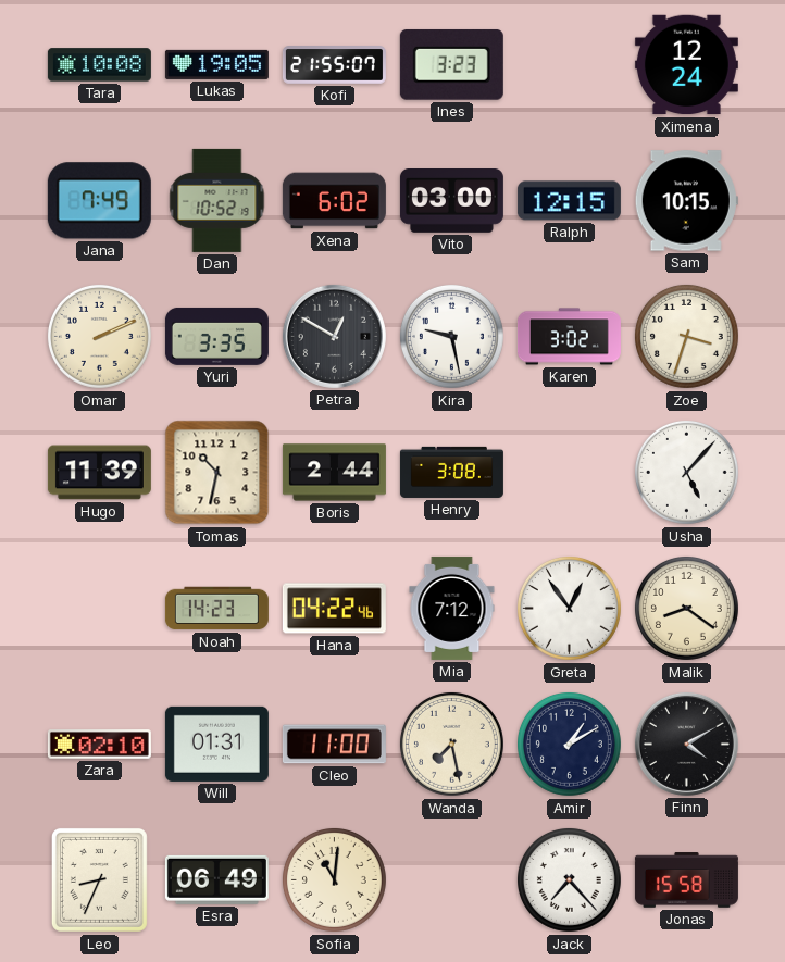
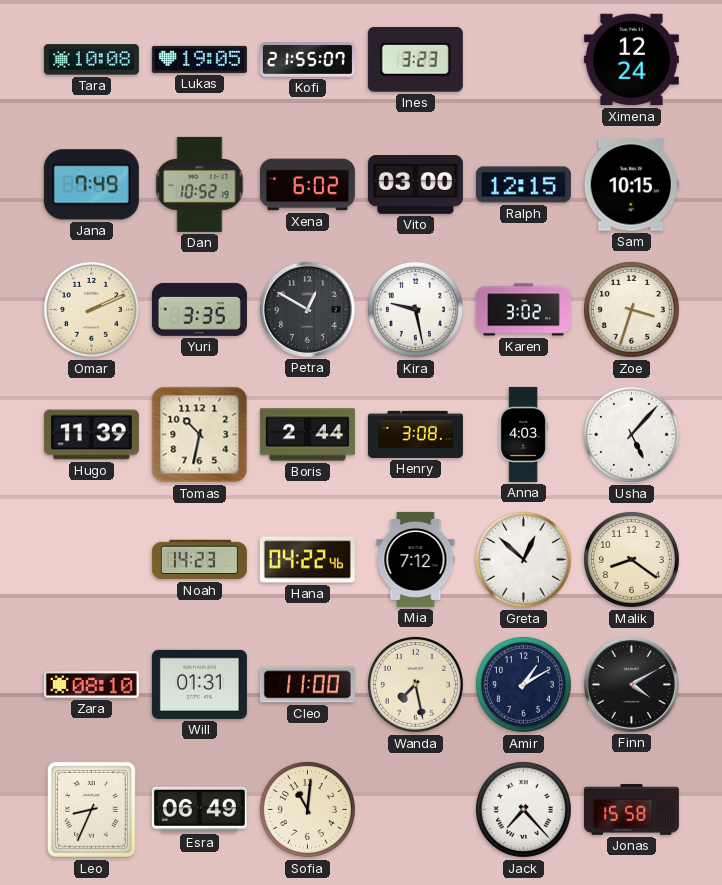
Anna: none -> 4:03 (523, 434)
Greta: 12:54 -> 12:52 (523, 559)
Zara: 02:10 -> 08:10 (91, 685)
